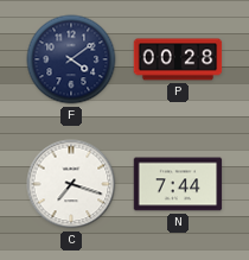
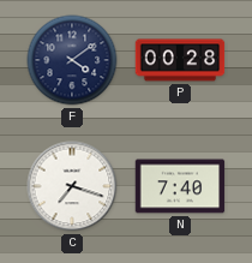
N: 7:44 -> 7:40 (180, 186)
